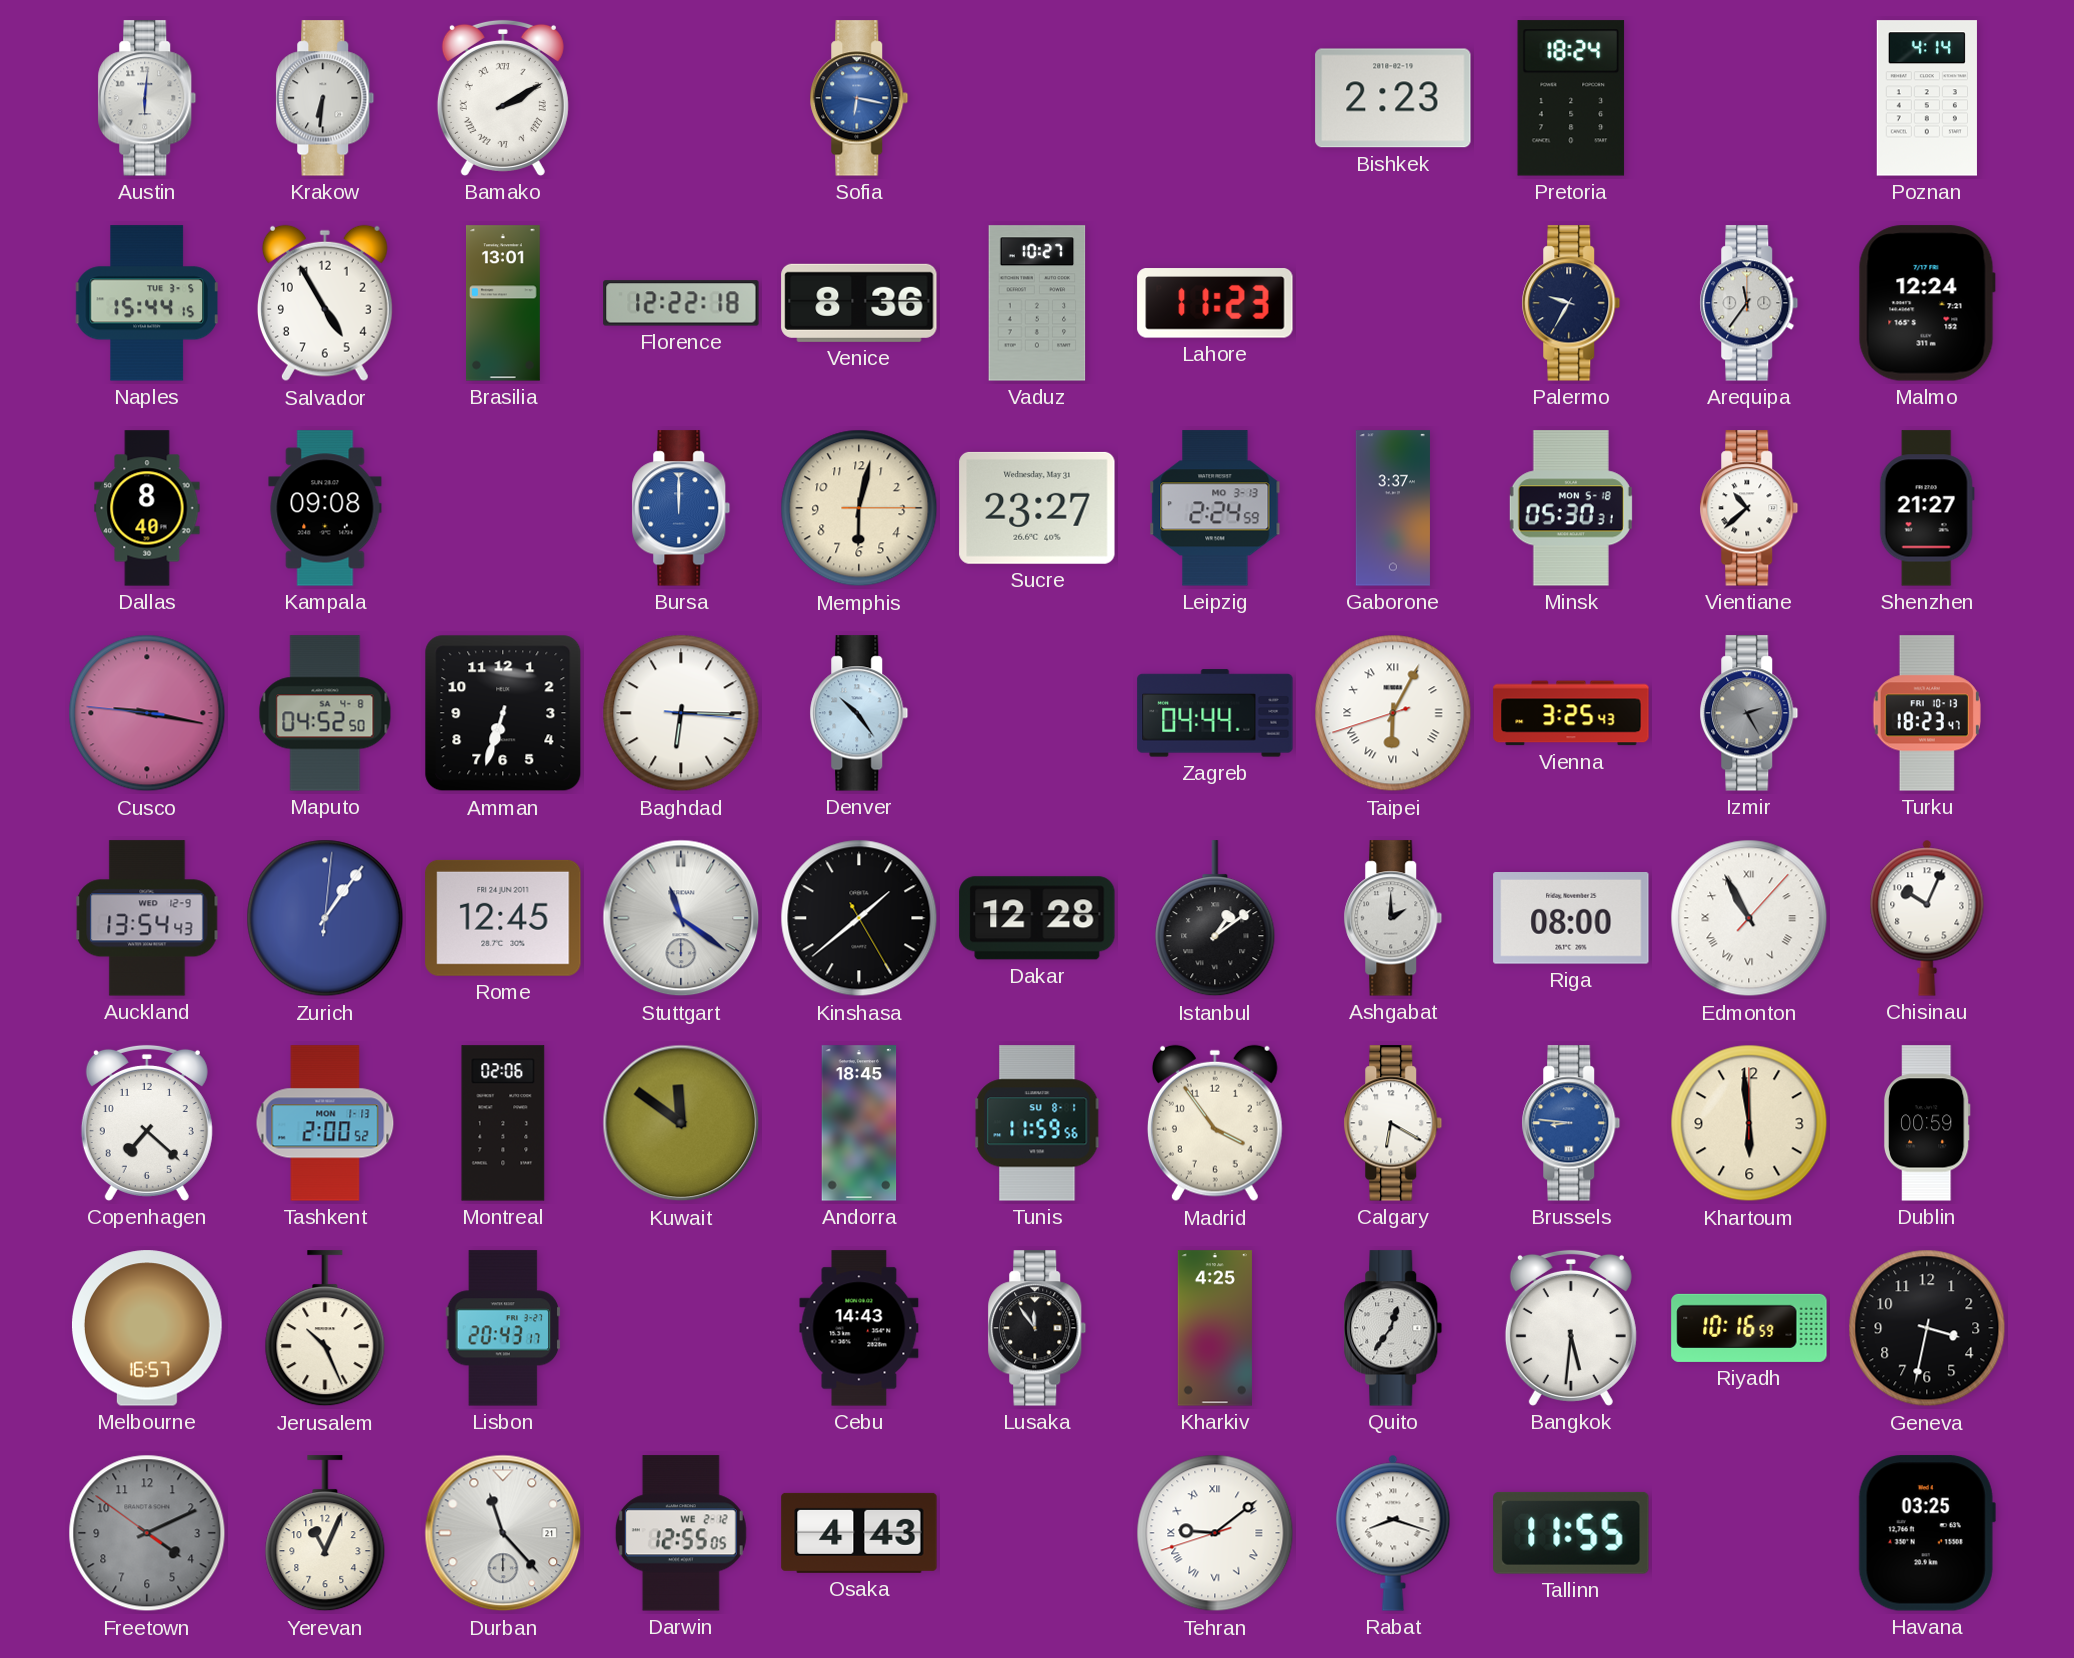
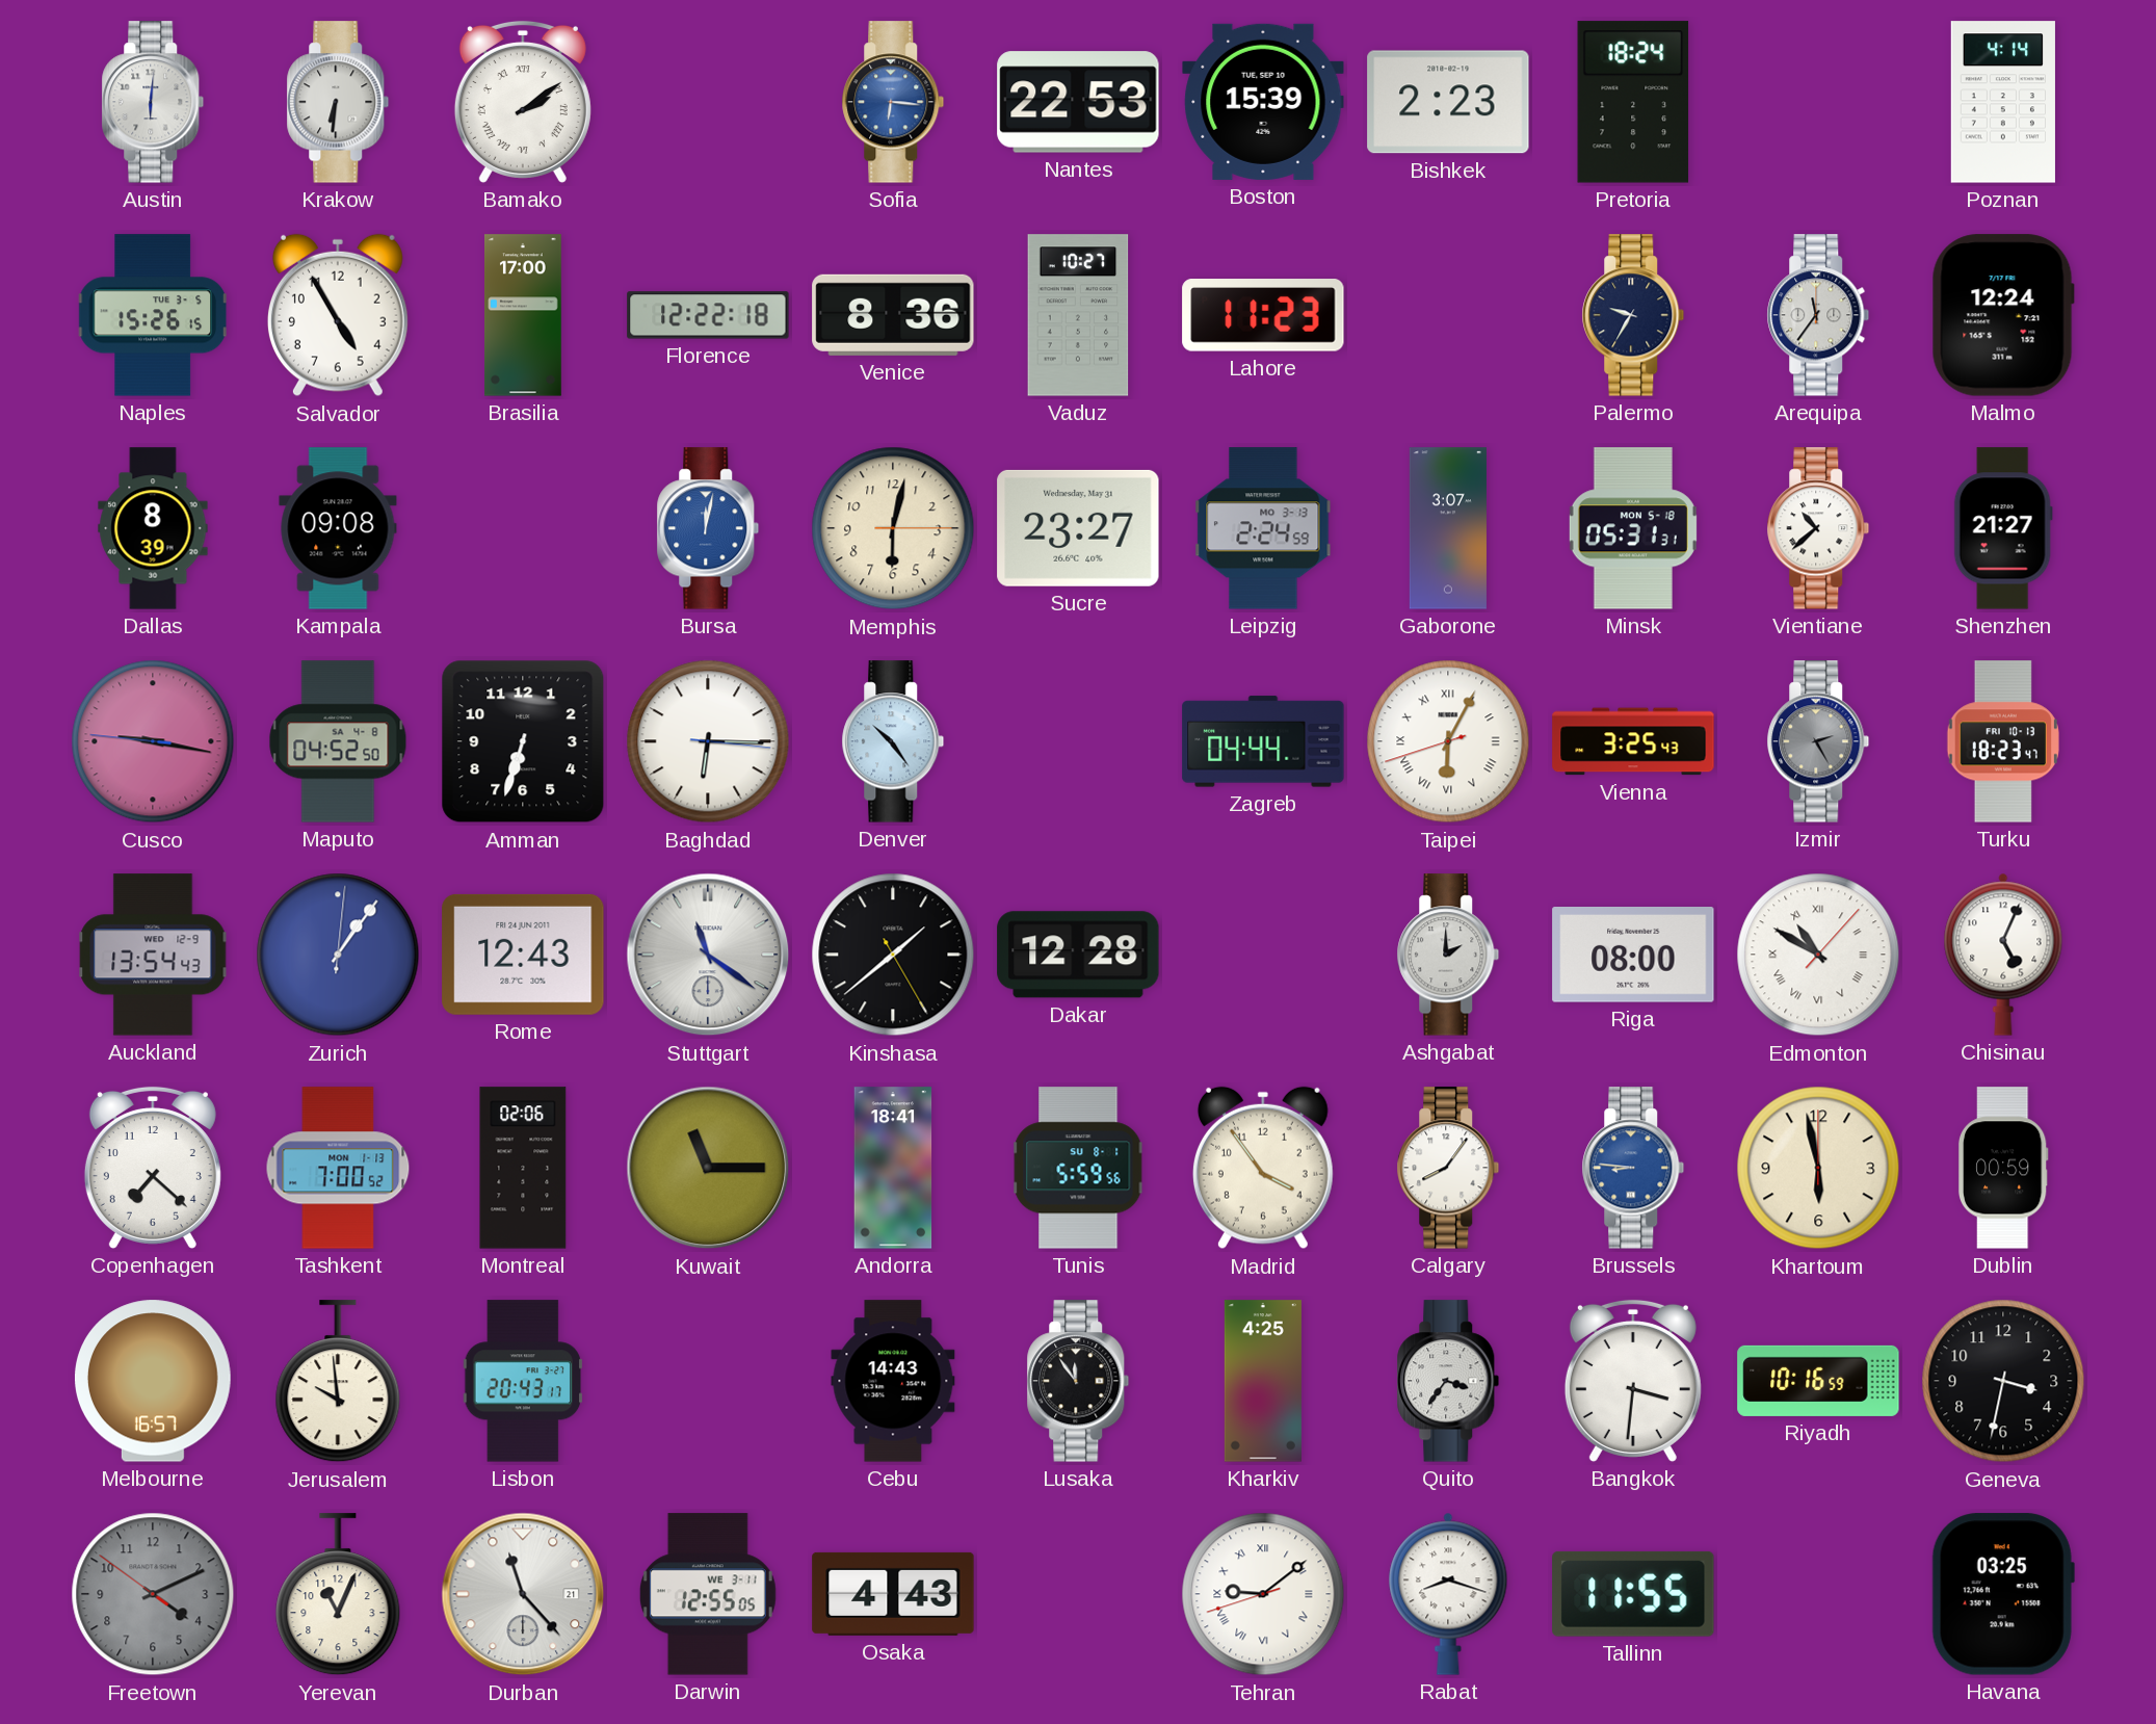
Bamako: 2:10 -> 2:09 (523, 102)
Sofia: 6:17 -> 6:16 (893, 102)
Nantes: none -> 22:53 (1078, 102)
Boston: none -> 15:39 (1263, 102)
Naples: 15:44 -> 15:26 (152, 315)
Brasilia: 13:01 -> 17:00 (524, 315)
Dallas: 8:40 -> 8:39 (153, 528)
Bursa: 12:00 -> 12:02 (708, 528)
Gaborone: 3:37 -> 3:07 (1448, 528)
Minsk: 05:30 -> 05:31 (1633, 528)
Rome: 12:45 -> 12:43 (523, 955)
Istanbul: 1:09 -> none (1215, 919)
Edmonton: 10:55 -> 10:50 (1818, 955)
Chisinau: 10:04 -> 5:04 (2003, 955)
Tashkent: 2:00 -> 7:00 (338, 1168)
Kuwait: 11:51 -> 11:15 (708, 1168)
Andorra: 18:45 -> 18:41 (893, 1168)
Tunis: 11:59 -> 5:59 (1078, 1168)
Calgary: 6:20 -> 8:06 (1448, 1168)
Khartoum: 5:59 -> 5:58 (1818, 1168)
Jerusalem: 10:26 -> 9:59 (338, 1382)
Quito: 12:36 -> 3:36 (1448, 1381)
Bangkok: 5:31 -> 3:31 (1633, 1381)
Darwin date: WE 2-12 -> WE 3-11 (708, 1594)
